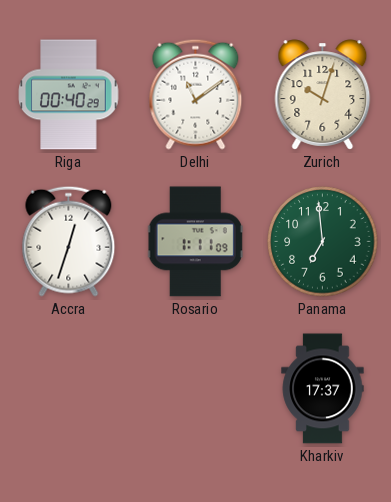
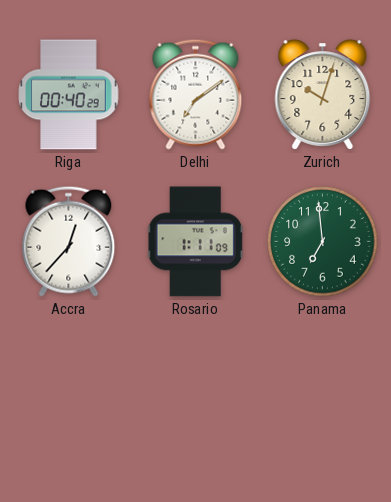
Delhi: 11:09 -> 7:09 (196, 94)
Accra: 12:33 -> 12:37 (69, 241)
Kharkiv: 17:37 -> none (323, 389)
